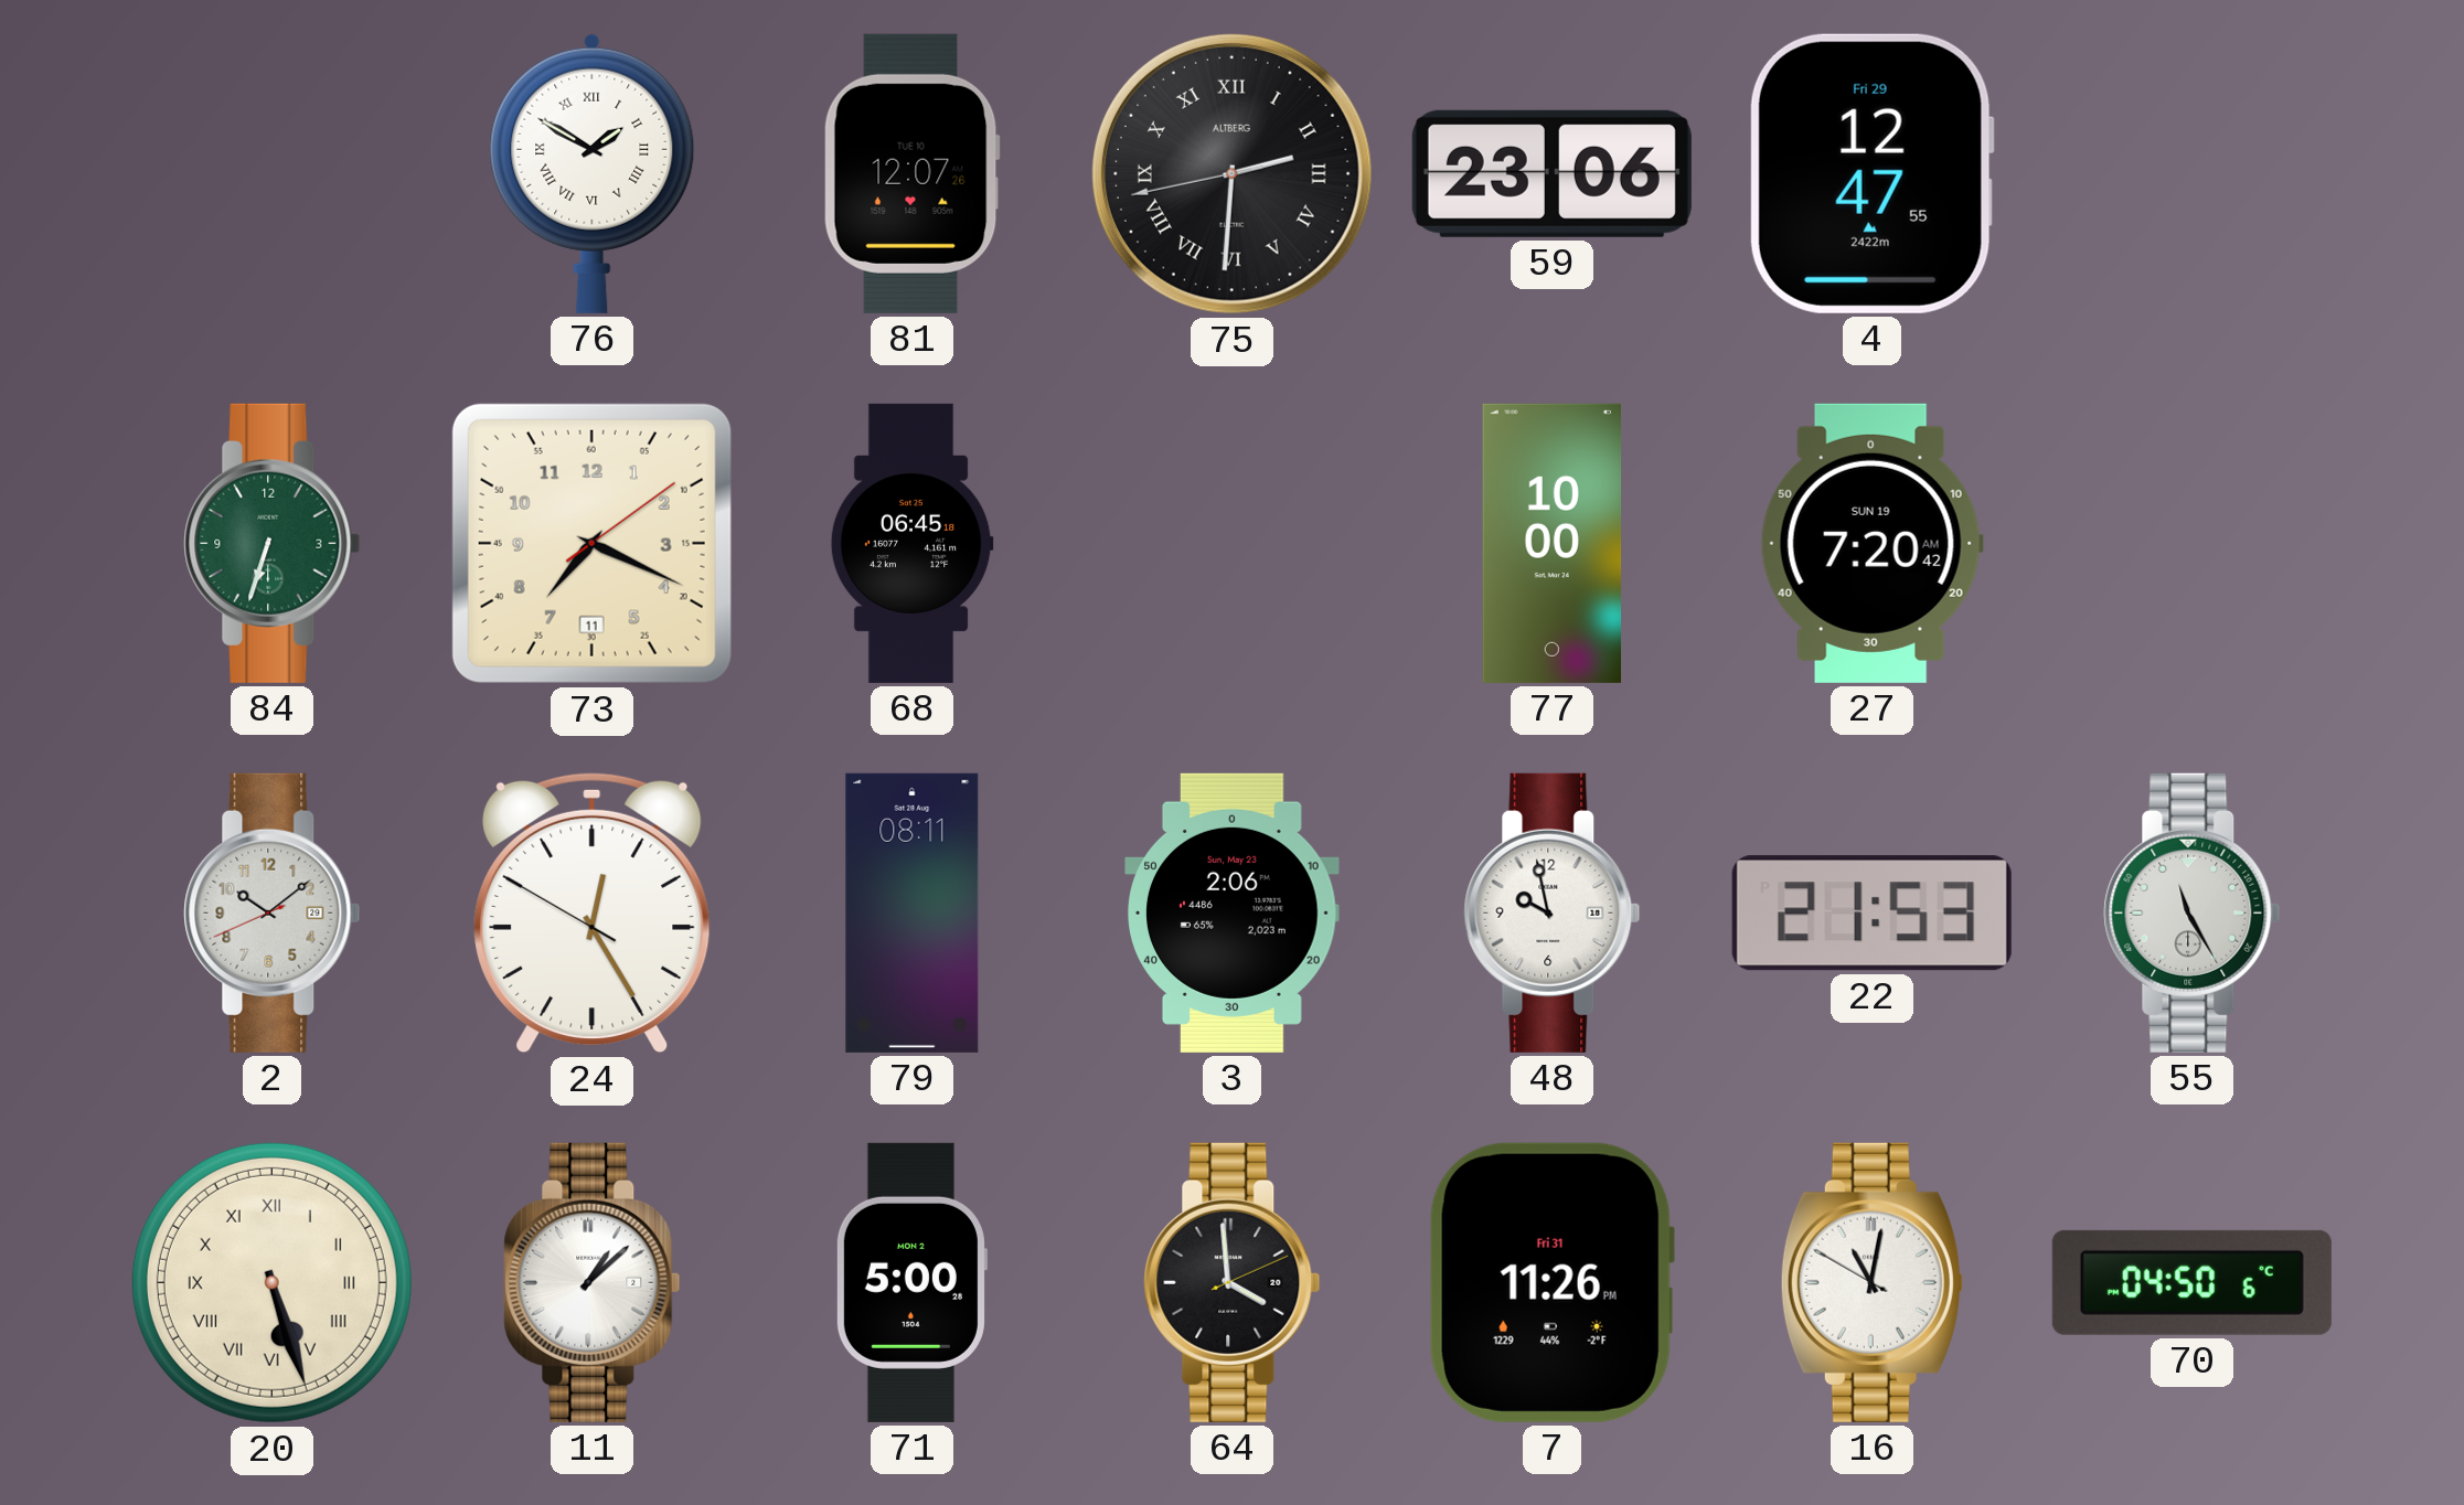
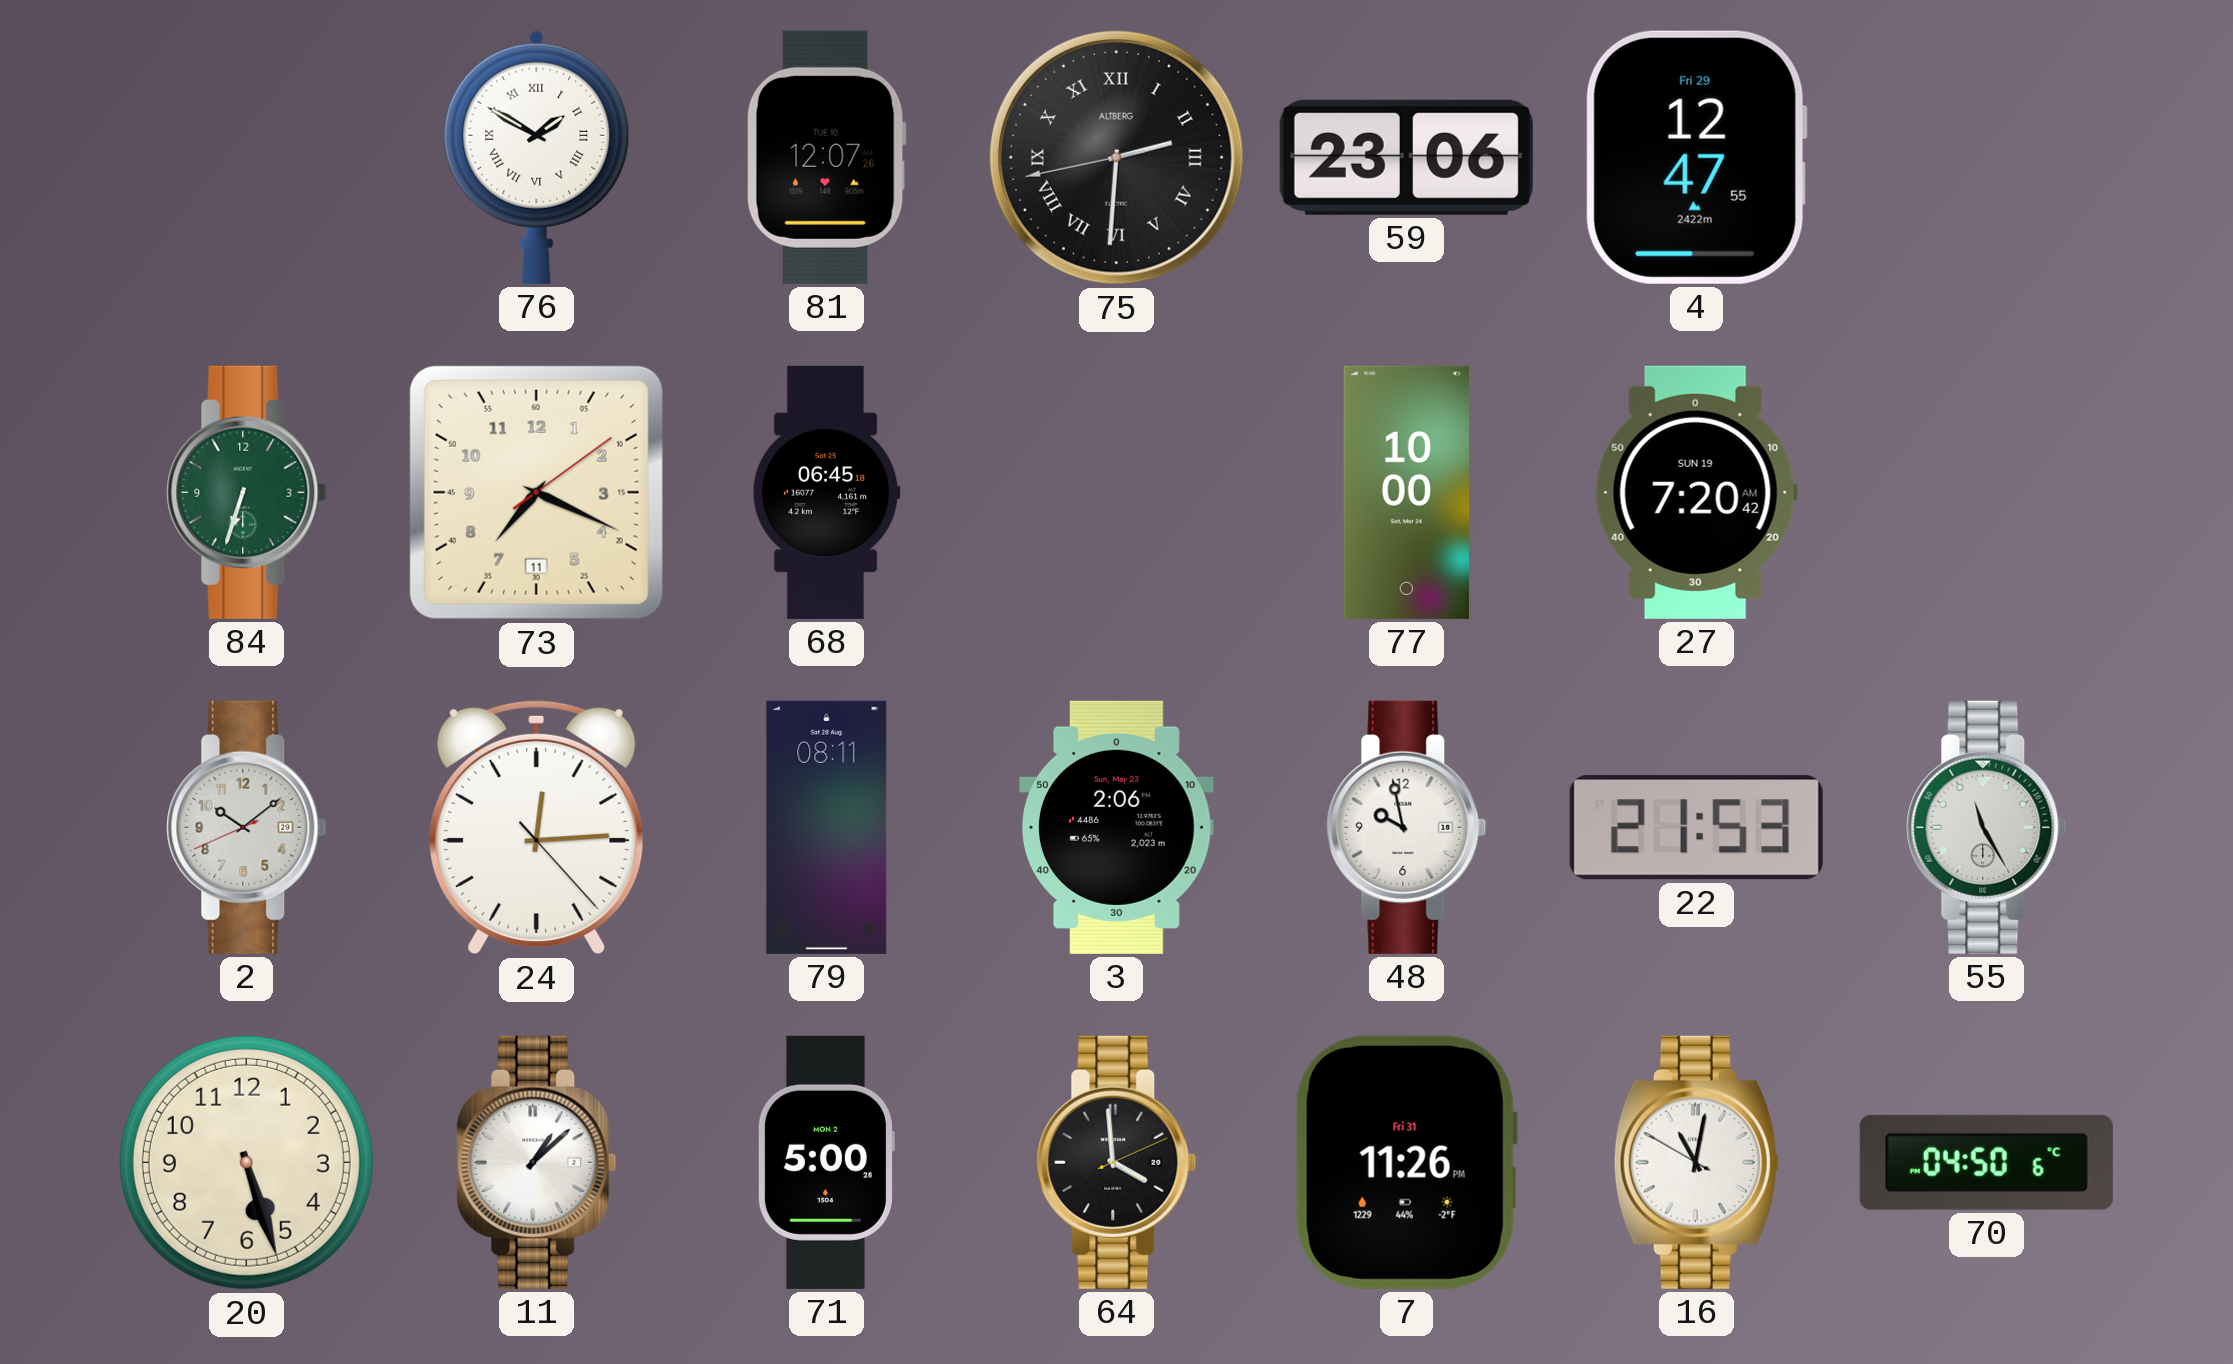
24: 12:24 -> 12:14 (537, 827)
20 numerals: Roman -> Arabic (246, 1162)
